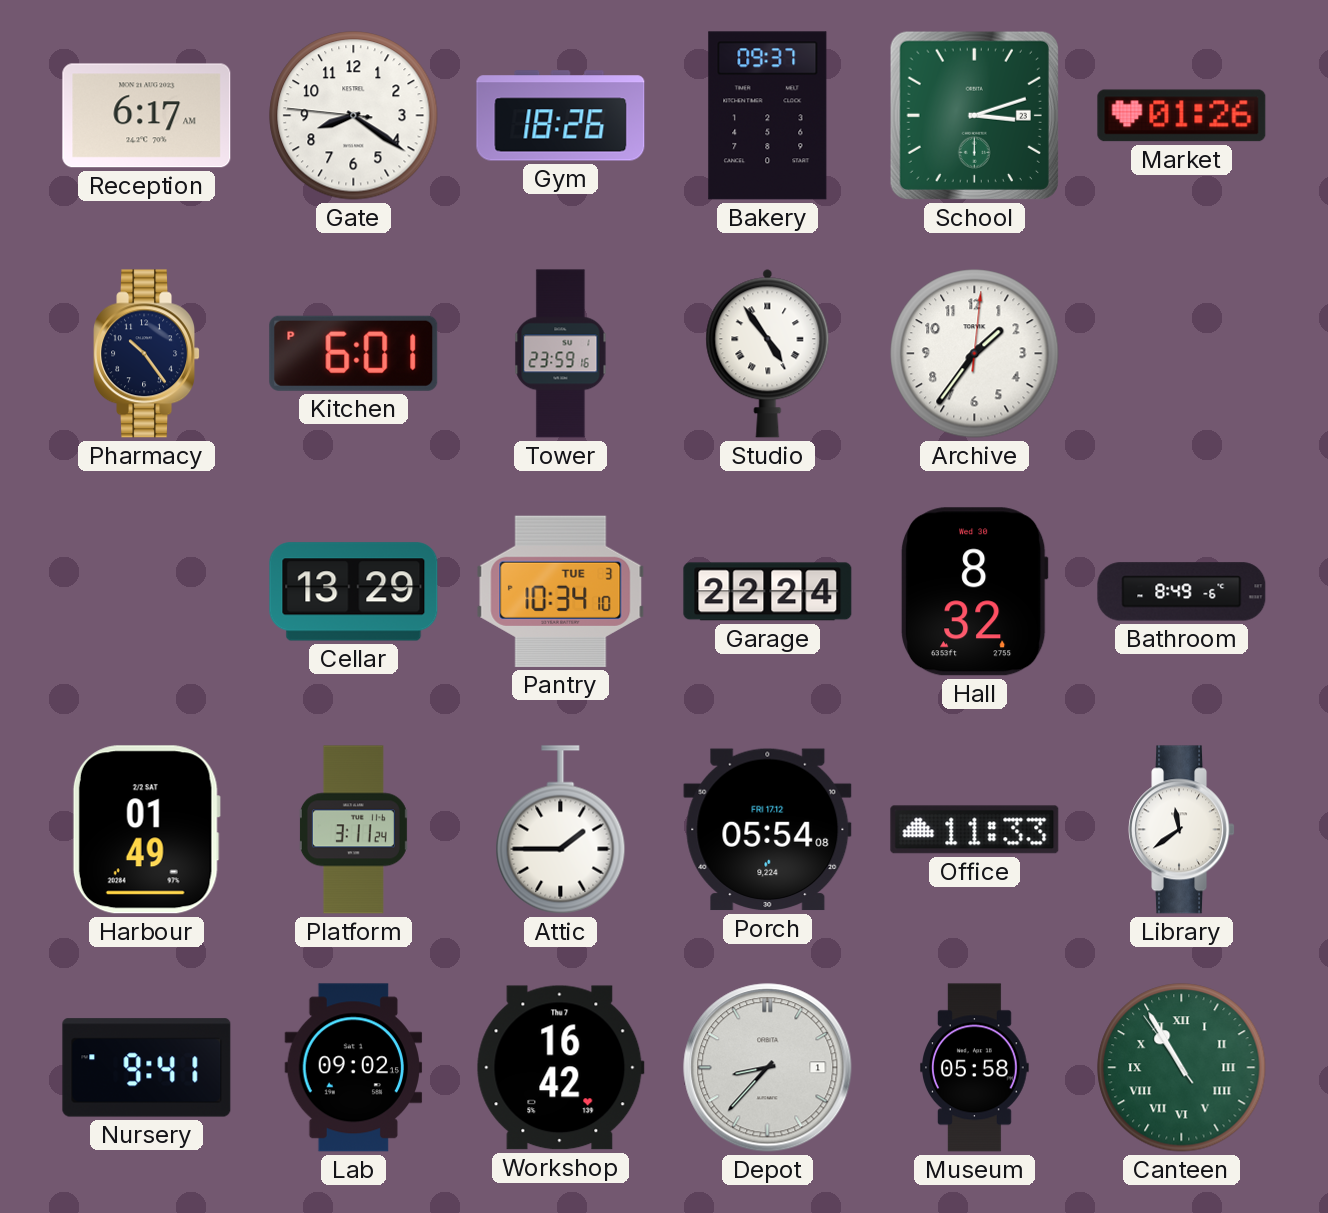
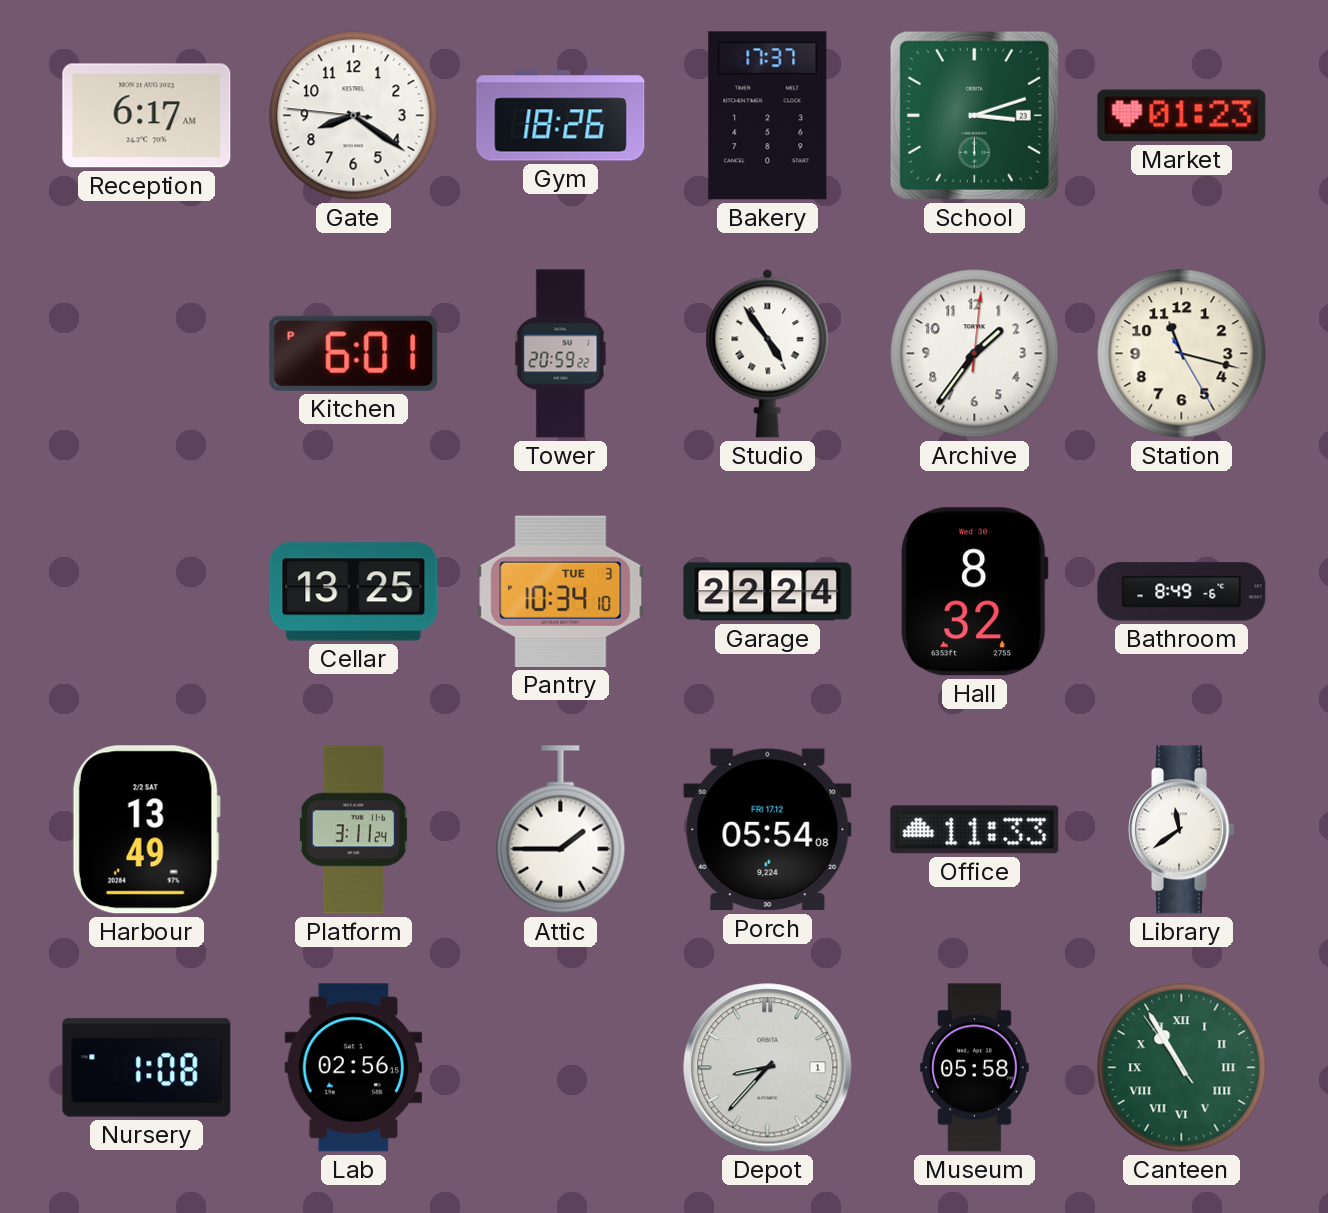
Bakery: 09:37 -> 17:37 (768, 116)
Market: 01:26 -> 01:23 (1182, 116)
Pharmacy: 10:24 -> none (147, 354)
Tower: 23:59 -> 20:59 (561, 354)
Station: none -> 11:17 (1182, 354)
Cellar: 13:29 -> 13:25 (354, 592)
Harbour: 01:49 -> 13:49 (146, 830)
Nursery: 9:41 -> 1:08 (147, 1068)
Lab: 09:02 -> 02:56 (354, 1068)
Workshop: 16:42 -> none (560, 1068)
